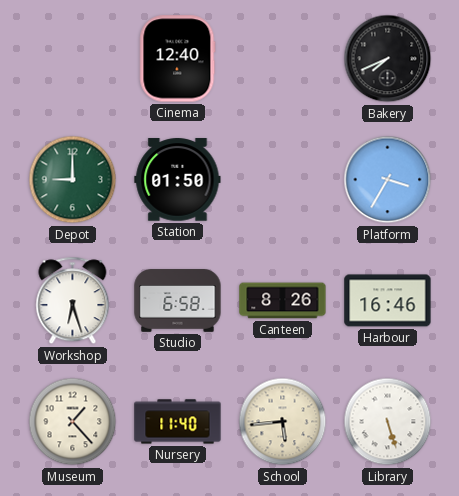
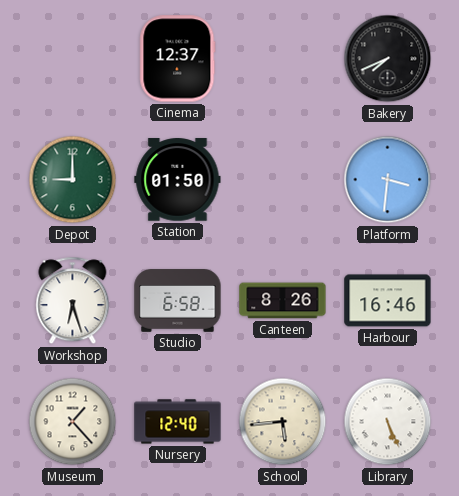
Cinema: 12:40 -> 12:37 (178, 59)
Platform: 3:35 -> 3:31 (388, 180)
Nursery: 11:40 -> 12:40 (178, 422)
Library: 5:27 -> 5:26 (388, 422)
